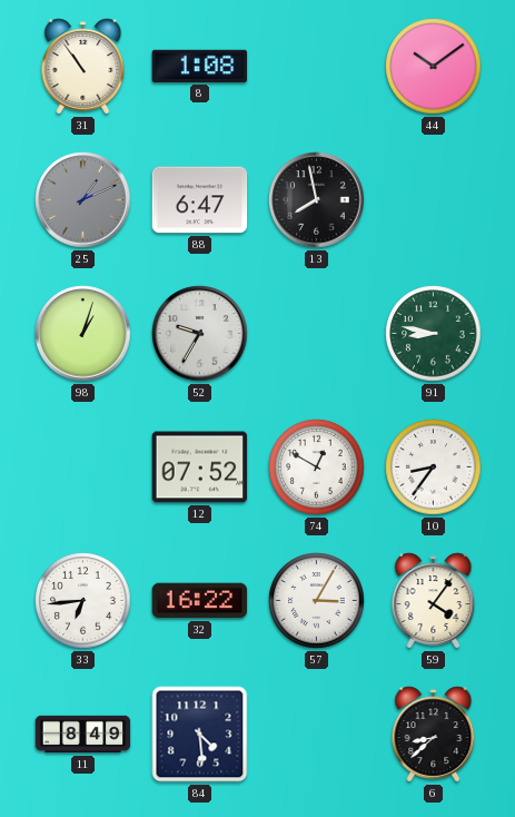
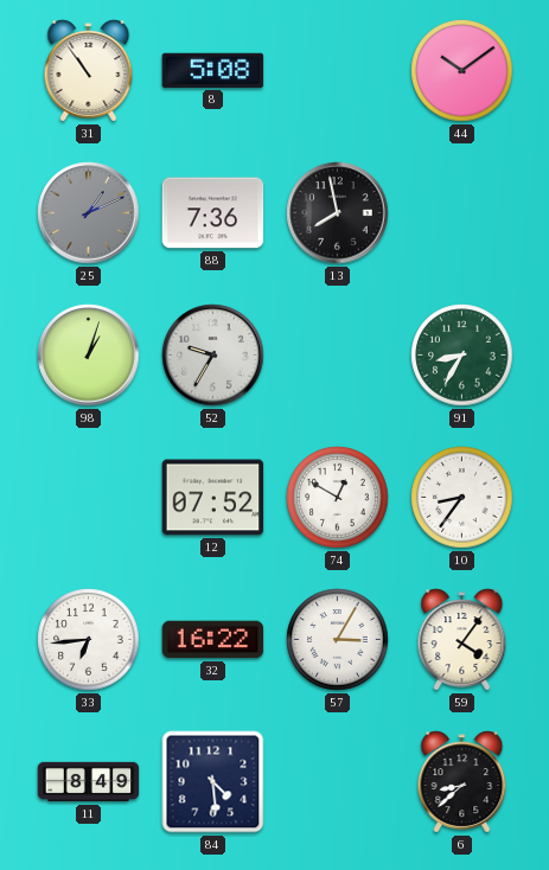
8: 1:08 -> 5:08 (213, 70)
88: 6:47 -> 7:36 (213, 213)
91: 8:47 -> 8:35 (462, 356)
